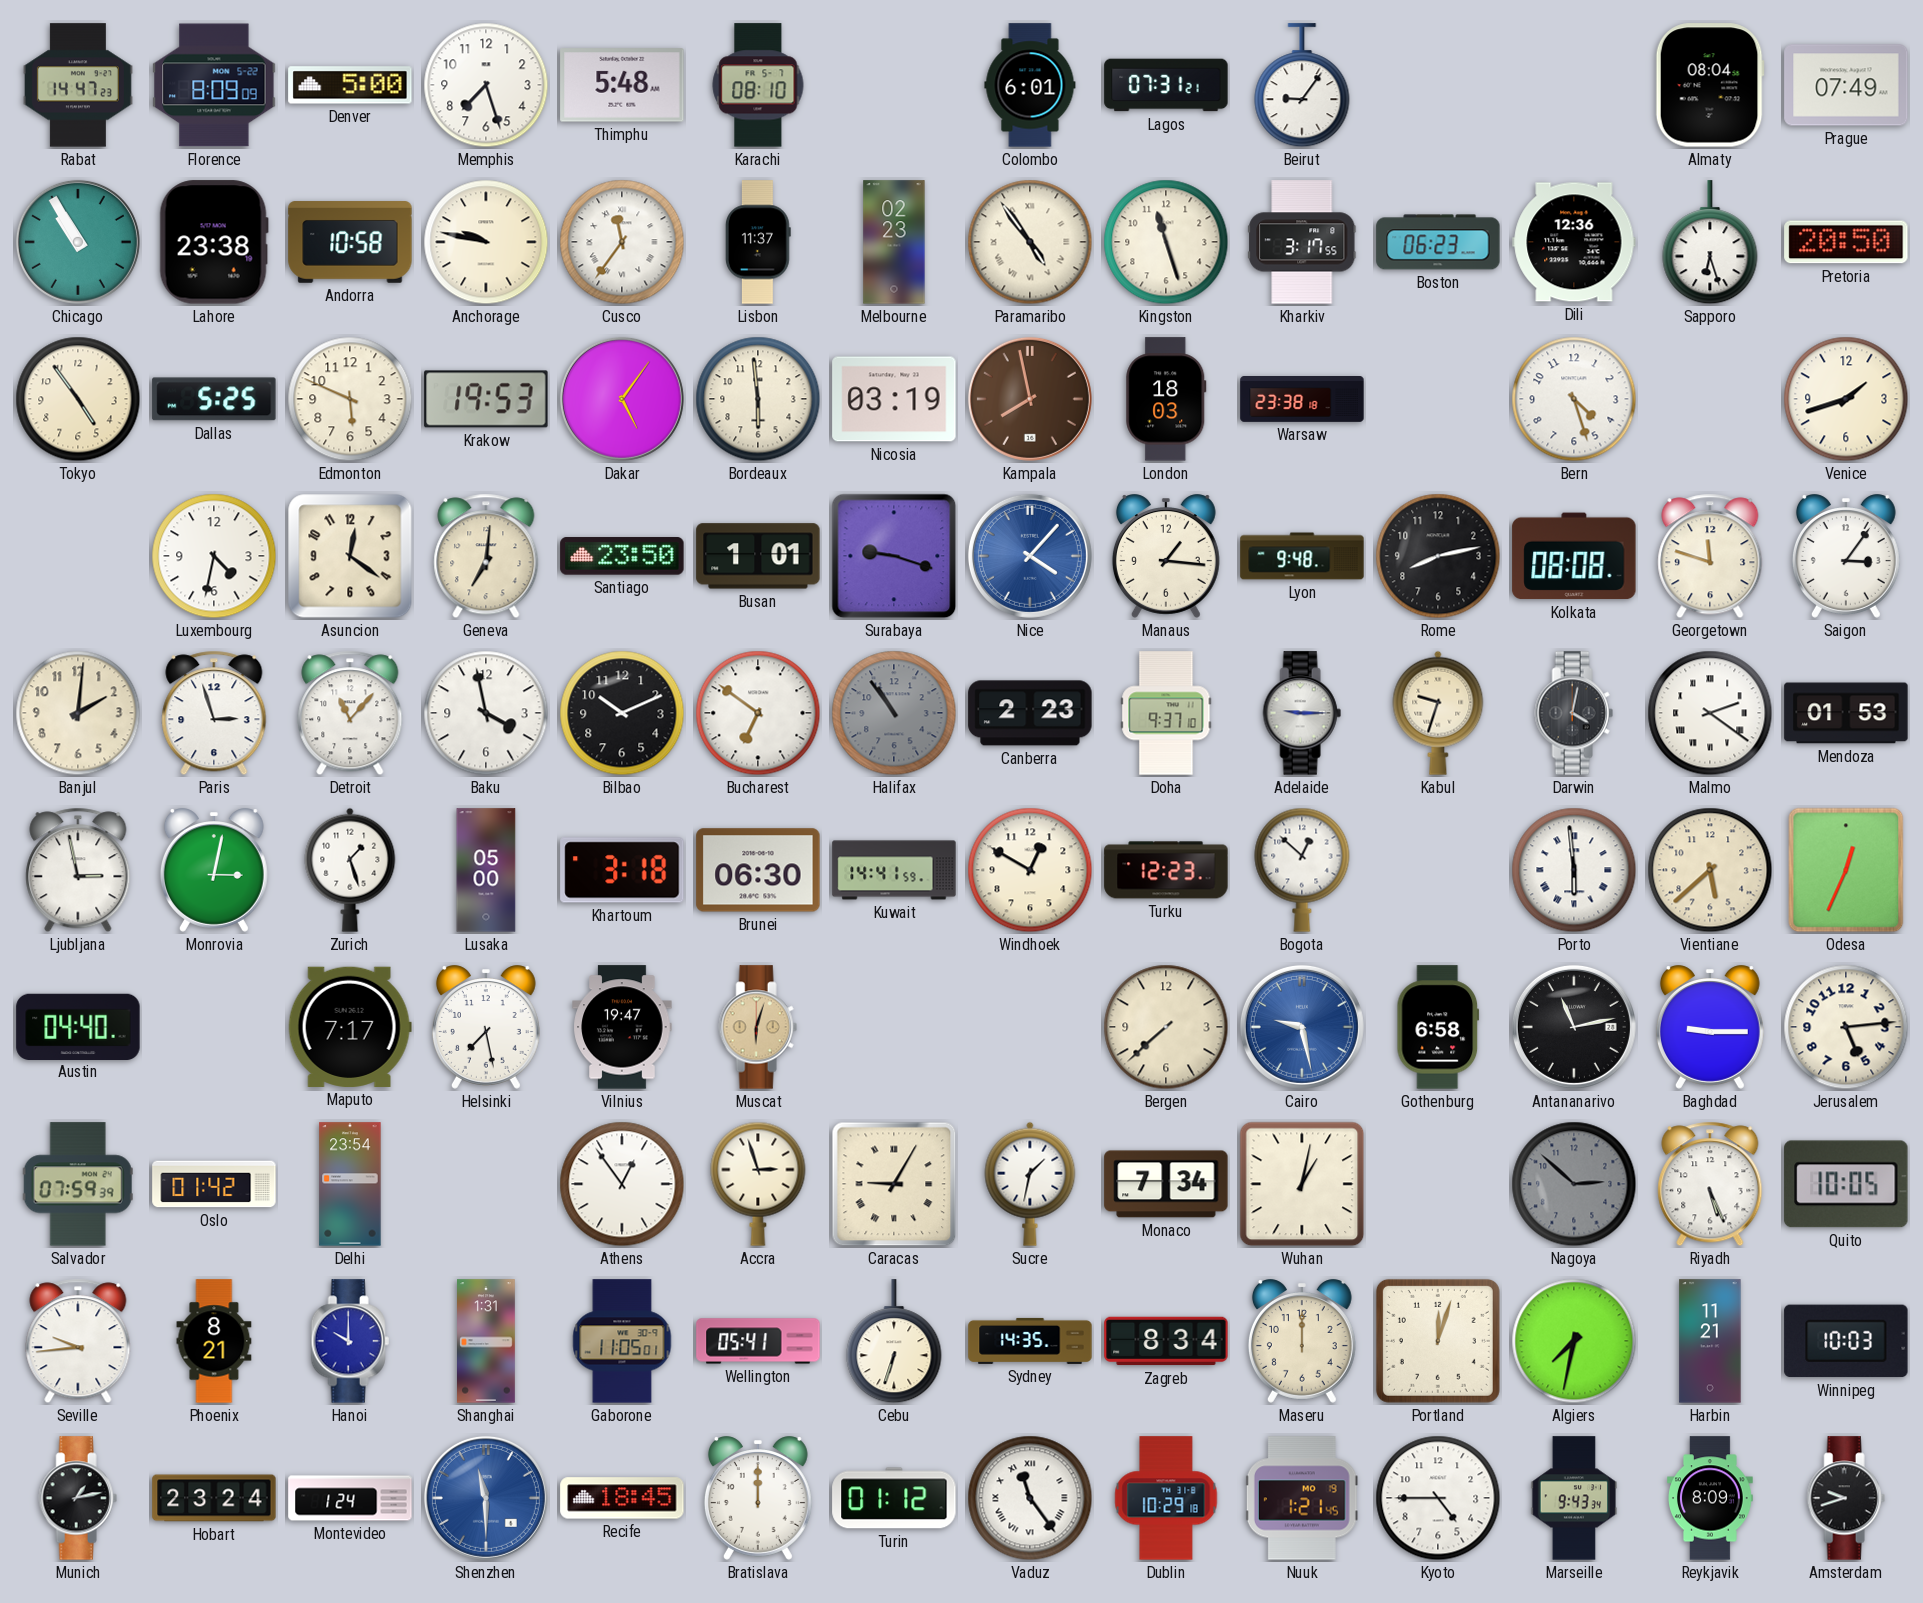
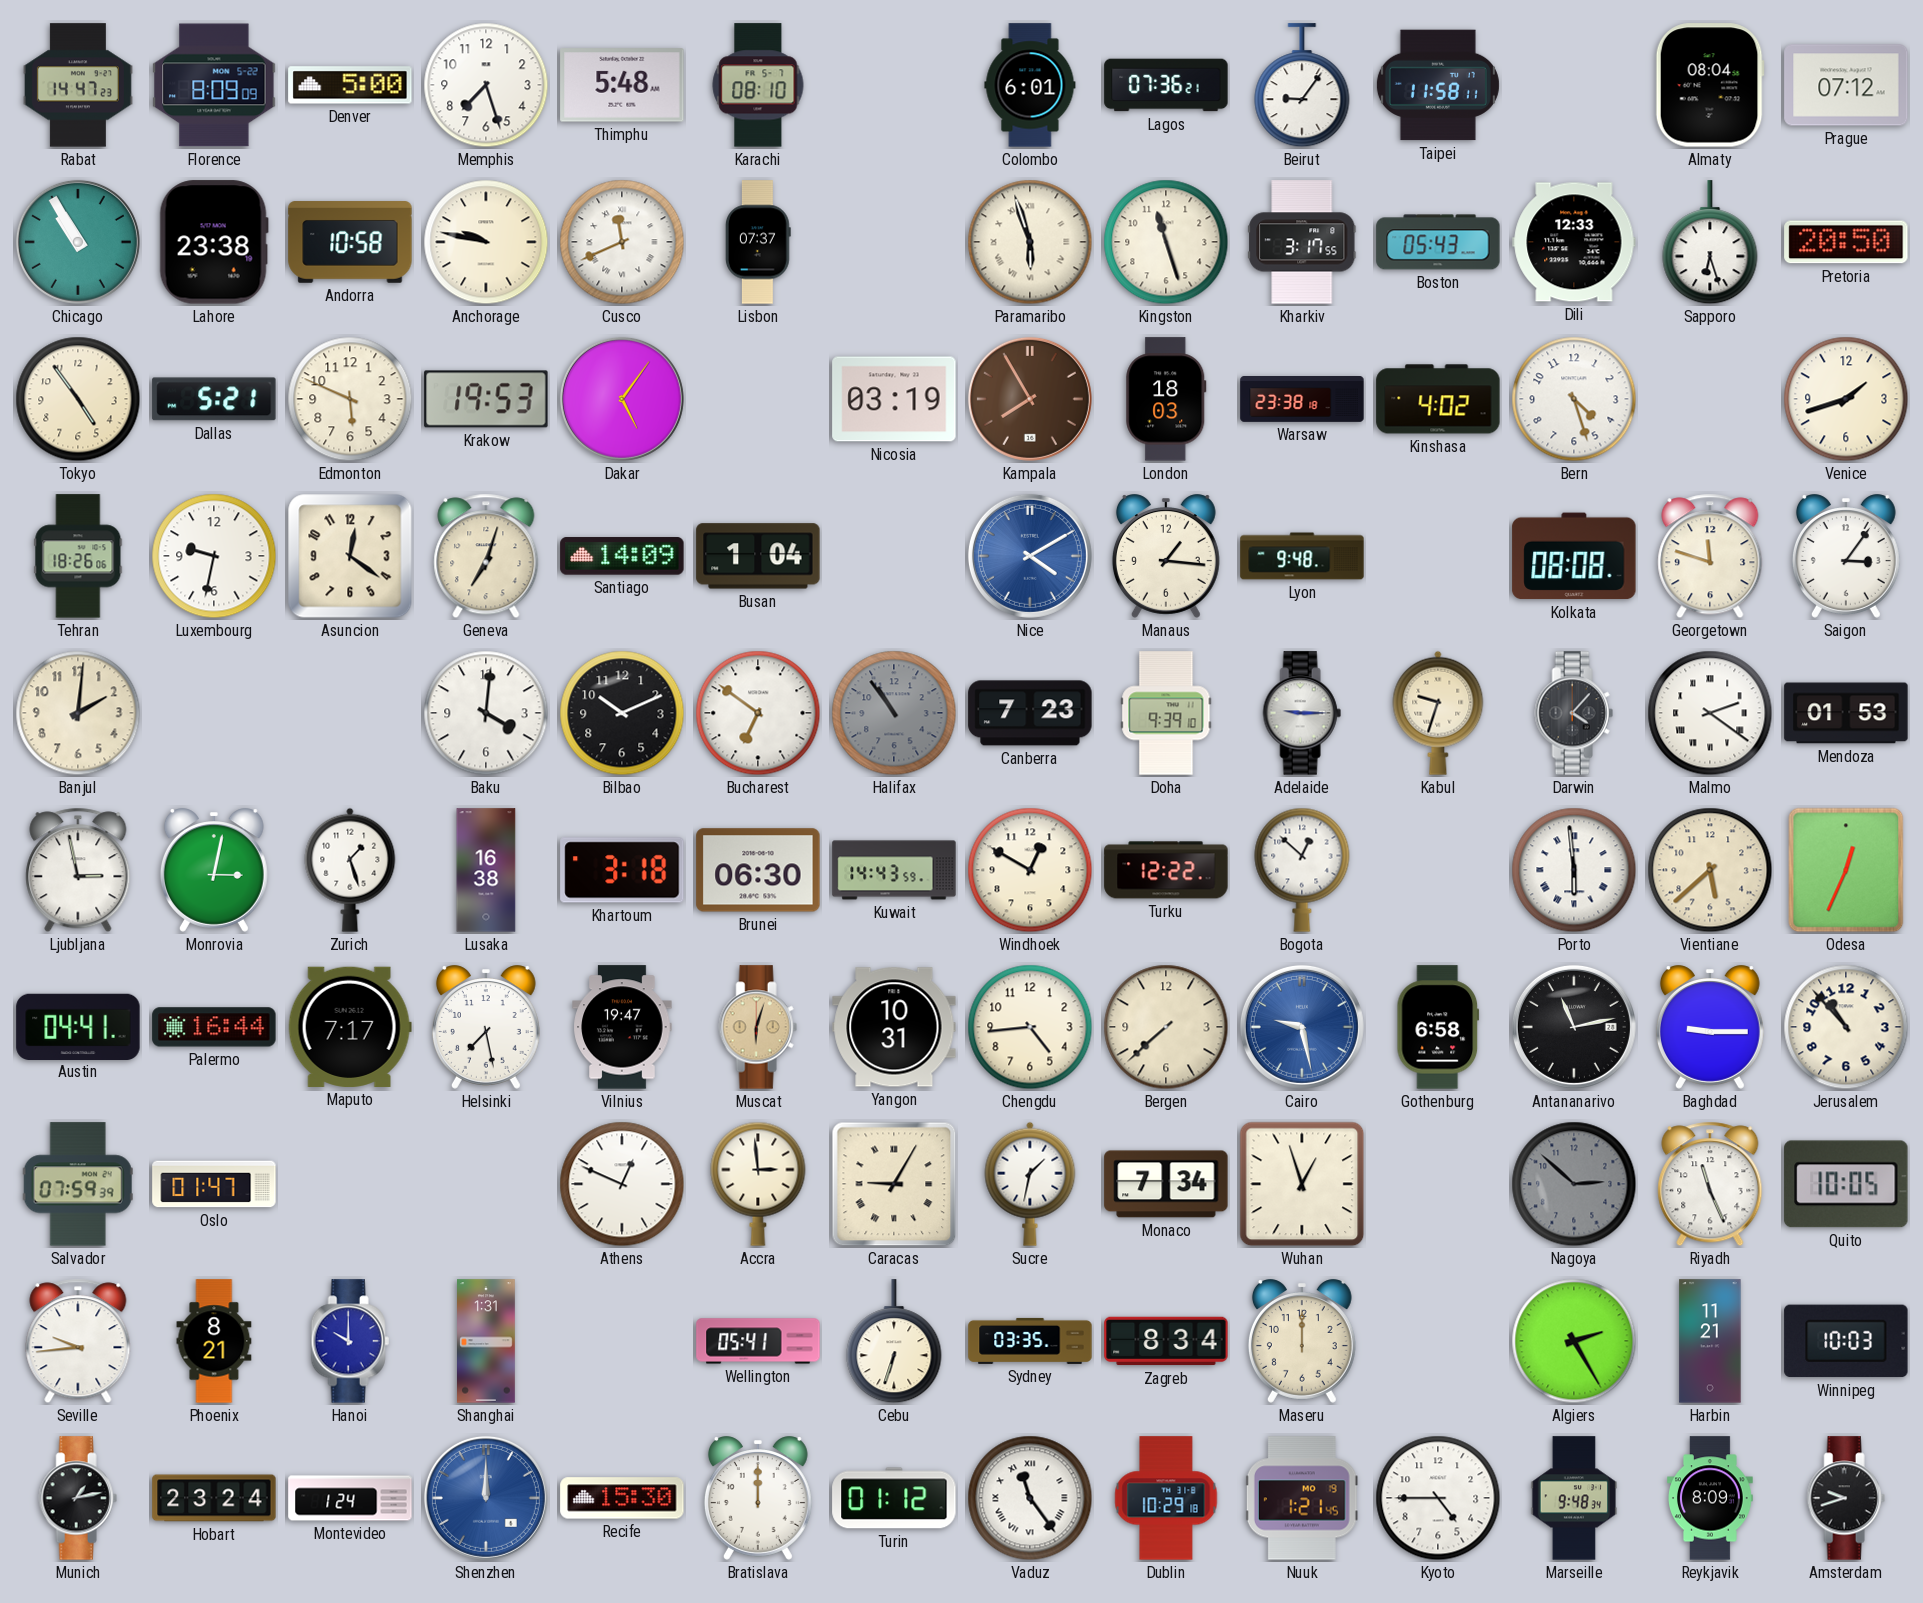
Lagos: 07:31 -> 07:36 (1166, 85)
Taipei: none -> 11:58 (1438, 85)
Prague: 07:49 -> 07:12 (1846, 85)
Cusco: 11:36 -> 11:41 (622, 242)
Lisbon: 11:37 -> 07:37 (758, 242)
Melbourne: 02:23 -> none (894, 242)
Paramaribo: 4:54 -> 5:57 (1030, 242)
Boston: 06:23 -> 05:43 (1438, 242)
Dili: 12:36 -> 12:33 (1574, 242)
Dallas: 5:25 -> 5:21 (214, 399)
Bordeaux: 5:59 -> none (758, 399)
Kampala: 7:58 -> 7:55 (1030, 399)
Kinshasa: none -> 4:02 (1438, 399)
Tehran: none -> 18:26 (78, 556)
Luxembourg: 4:32 -> 9:32 (214, 556)
Geneva: 7:01 -> 7:03 (486, 556)
Santiago: 23:50 -> 14:09 (622, 556)
Busan: 1:01 -> 1:04 (758, 556)
Surabaya: 9:18 -> none (894, 556)
Nice: 4:07 -> 4:10 (1030, 556)
Rome: 8:13 -> none (1438, 556)
Paris: 2:57 -> none (214, 713)
Detroit: 11:07 -> none (350, 713)
Baku: 3:58 -> 4:01 (486, 713)
Canberra: 2:23 -> 7:23 (1030, 713)
Doha: 9:37 -> 9:39 (1166, 713)
Darwin: 4:02 -> 4:07 (1574, 713)
Lusaka: 05:00 -> 16:38 (486, 870)
Kuwait: 14:41 -> 14:43 (894, 870)
Turku: 12:23 -> 12:22 (1166, 870)
Austin: 04:40 -> 04:41 (78, 1026)
Palermo: none -> 16:44 (214, 1027)
Yangon: none -> 10:31 (894, 1027)
Chengdu: none -> 4:44 (1030, 1027)
Jerusalem: 5:14 -> 10:53 (1846, 1027)
Oslo: 01:42 -> 01:47 (214, 1184)
Delhi: 23:54 -> none (350, 1184)
Athens: 12:54 -> 12:49 (622, 1184)
Accra: 2:57 -> 2:59 (758, 1184)
Wuhan: 1:02 -> 12:57 (1302, 1184)
Riyadh: 5:26 -> 11:26 (1710, 1184)
Gaborone: 11:05 -> none (622, 1341)
Sydney: 14:35 -> 03:35 (1030, 1341)
Portland: 12:03 -> none (1438, 1341)
Algiers: 7:32 -> 2:25 (1574, 1341)
Shenzhen: 11:30 -> 12:00 (486, 1498)
Recife: 18:45 -> 15:30 (622, 1498)
Marseille: 9:43 -> 9:48 (1574, 1498)
